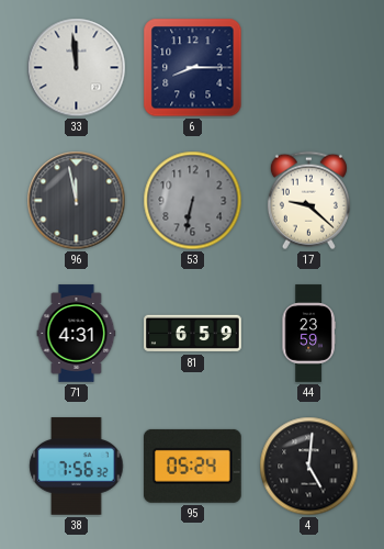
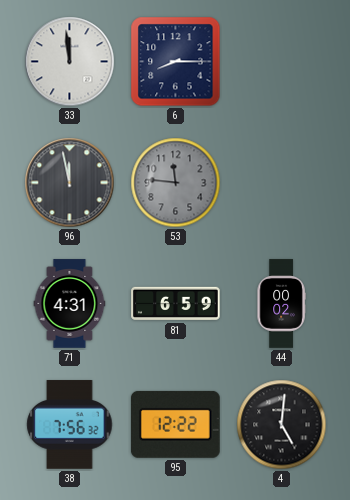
53: 6:32 -> 11:46 (176, 183)
17: 9:22 -> none (308, 201)
44: 23:59 -> 00:02 (281, 304)
95: 05:24 -> 12:22 (175, 424)
